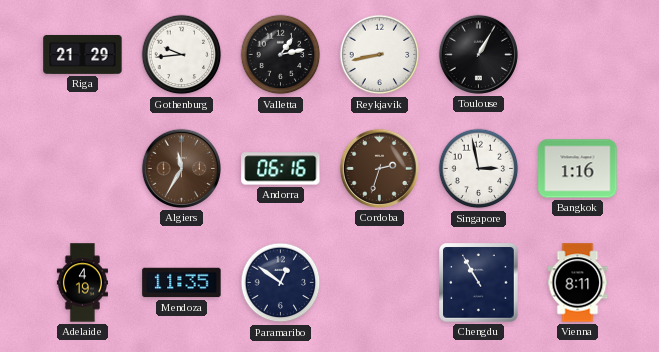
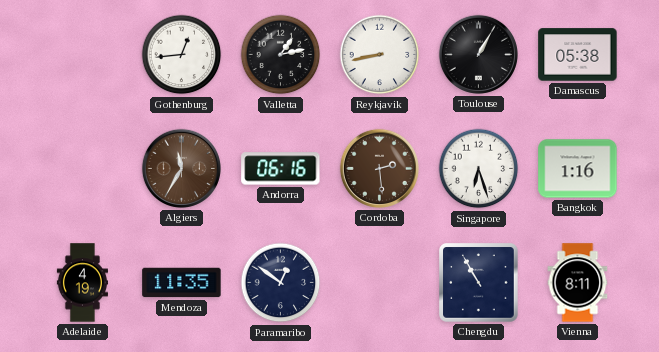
Riga: 21:29 -> none (83, 54)
Gothenburg: 9:44 -> 12:44 (182, 55)
Damascus: none -> 05:38 (578, 55)
Cordoba: 2:33 -> 2:29 (379, 168)
Singapore: 2:58 -> 6:27 (479, 169)
